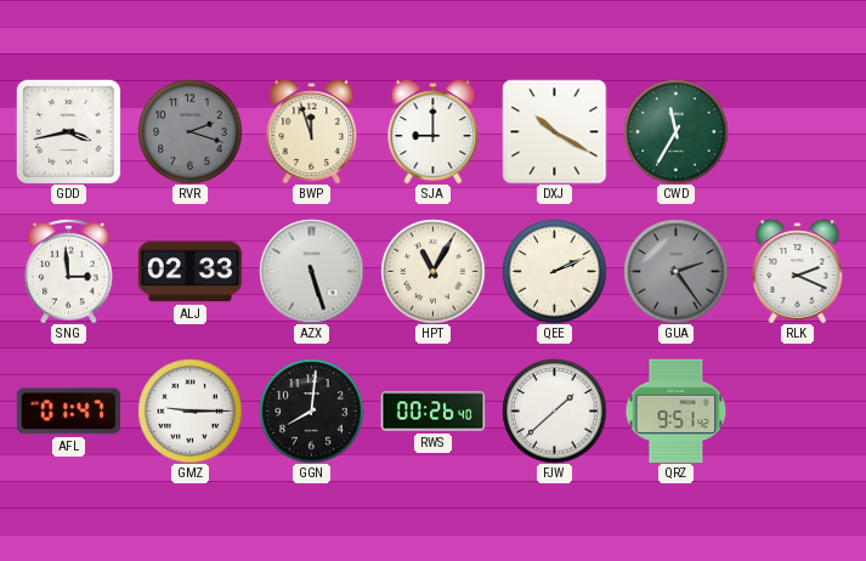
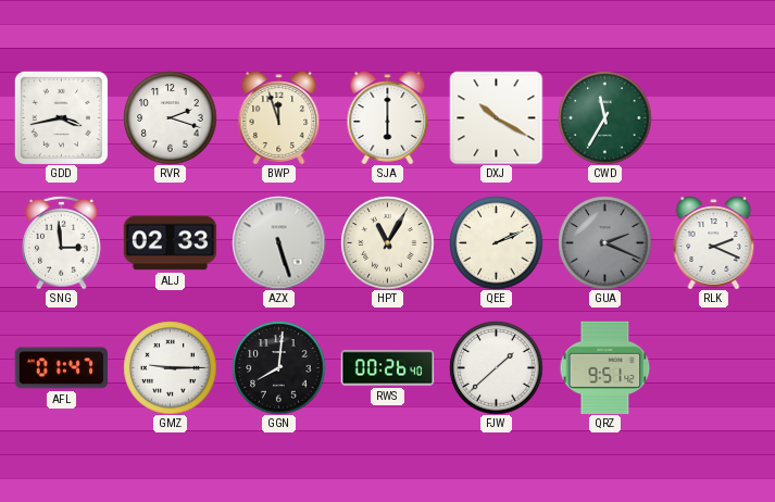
RVR dial: grey -> white (170, 117)
SJA: 9:00 -> 6:00 (388, 117)
GUA: 2:24 -> 2:19 (604, 242)
